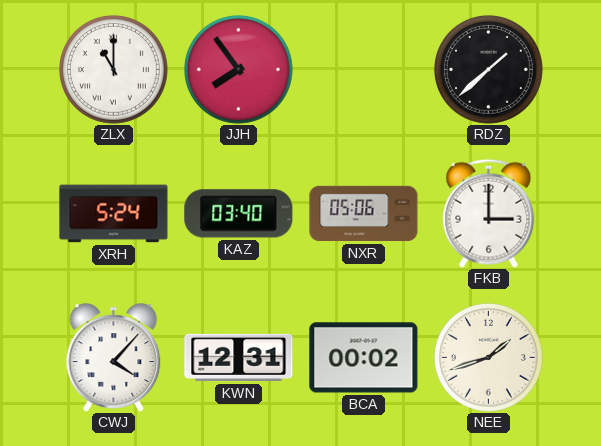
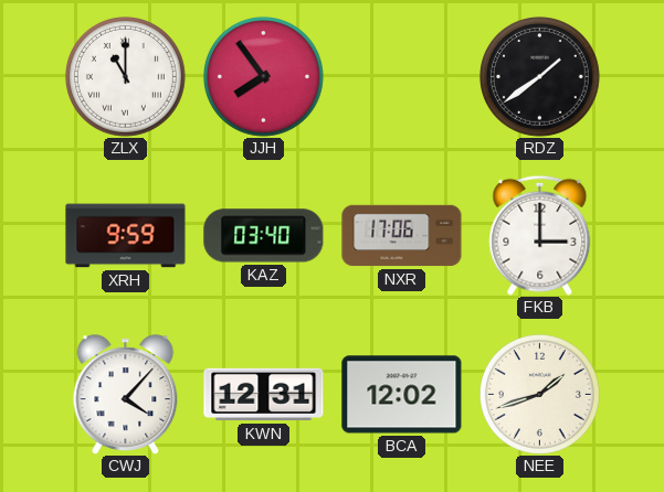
RDZ: 1:38 -> 1:39 (539, 76)
XRH: 5:24 -> 9:59 (126, 236)
NXR: 05:06 -> 17:06 (402, 236)
BCA: 00:02 -> 12:02 (402, 395)
